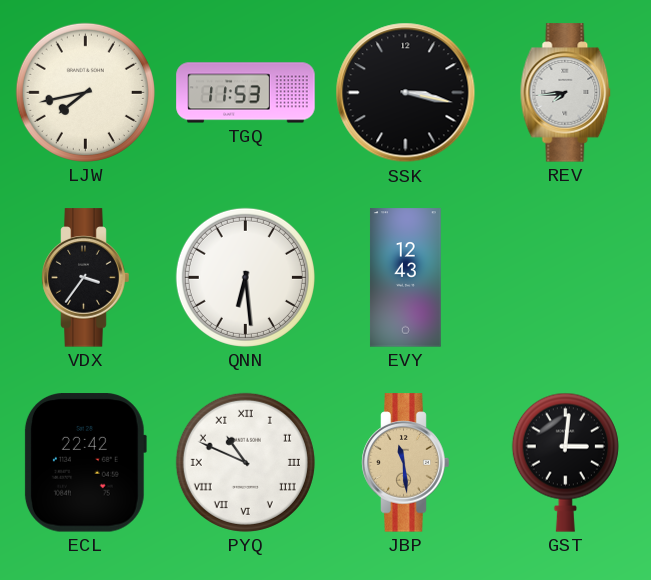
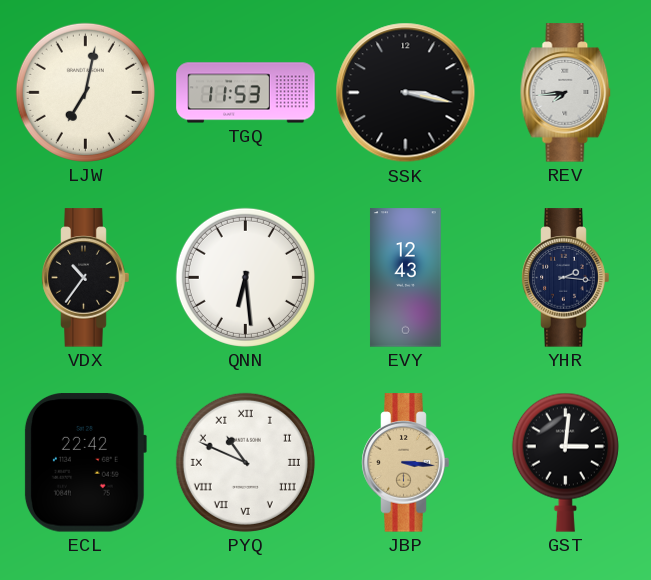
LJW: 7:43 -> 7:02 (85, 92)
VDX: 3:36 -> 10:36 (86, 278)
YHR: none -> 2:16 (566, 278)
JBP: 11:29 -> 3:16 (406, 463)
